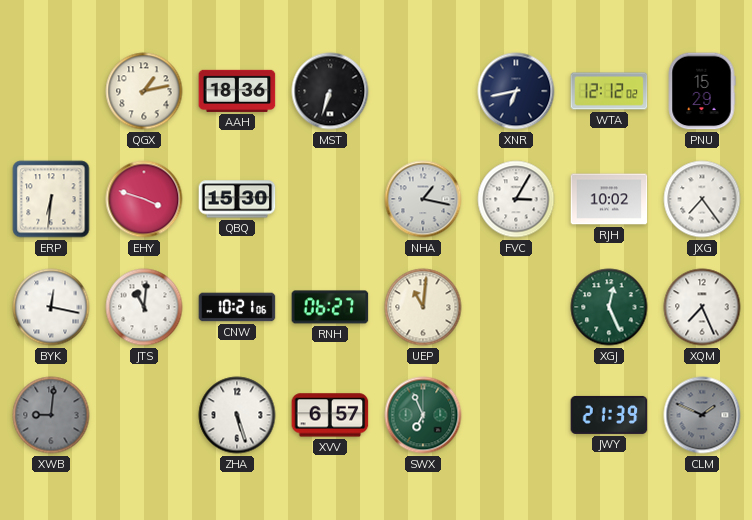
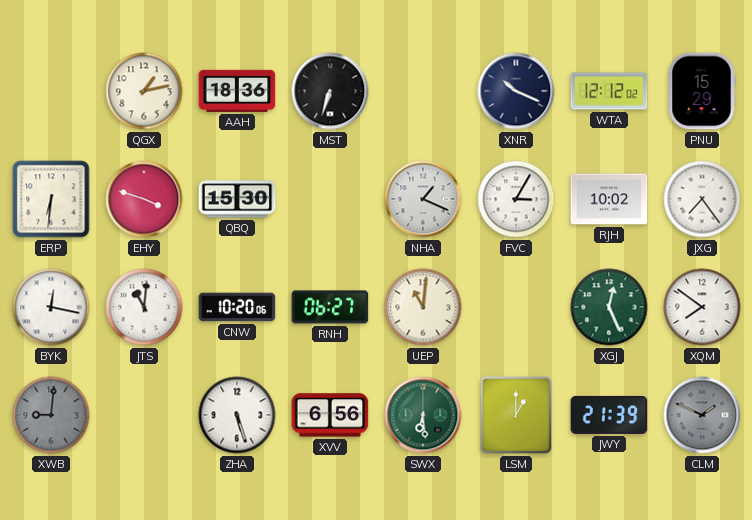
XNR: 6:43 -> 10:19 (516, 91)
NHA: 1:17 -> 1:19 (423, 199)
CNW: 10:21 -> 10:20 (237, 307)
XQM: 7:26 -> 7:51 (702, 307)
XVV: 6:57 -> 6:56 (330, 415)
SWX: 6:56 -> 6:29 (423, 415)
LSM: none -> 1:00 (516, 415)
